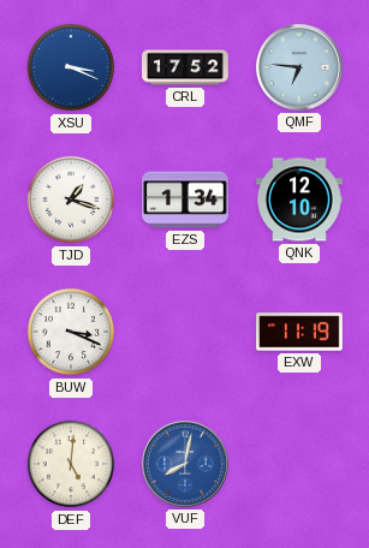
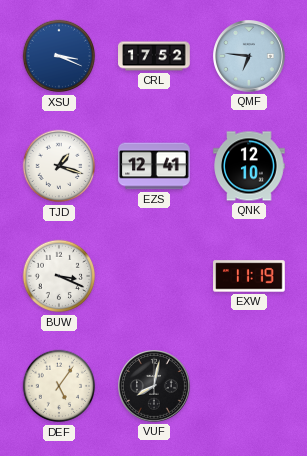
EZS: 1:34 -> 12:41 (154, 166)
DEF: 5:01 -> 5:06 (59, 386)
VUF dial: blue -> black (155, 387)
